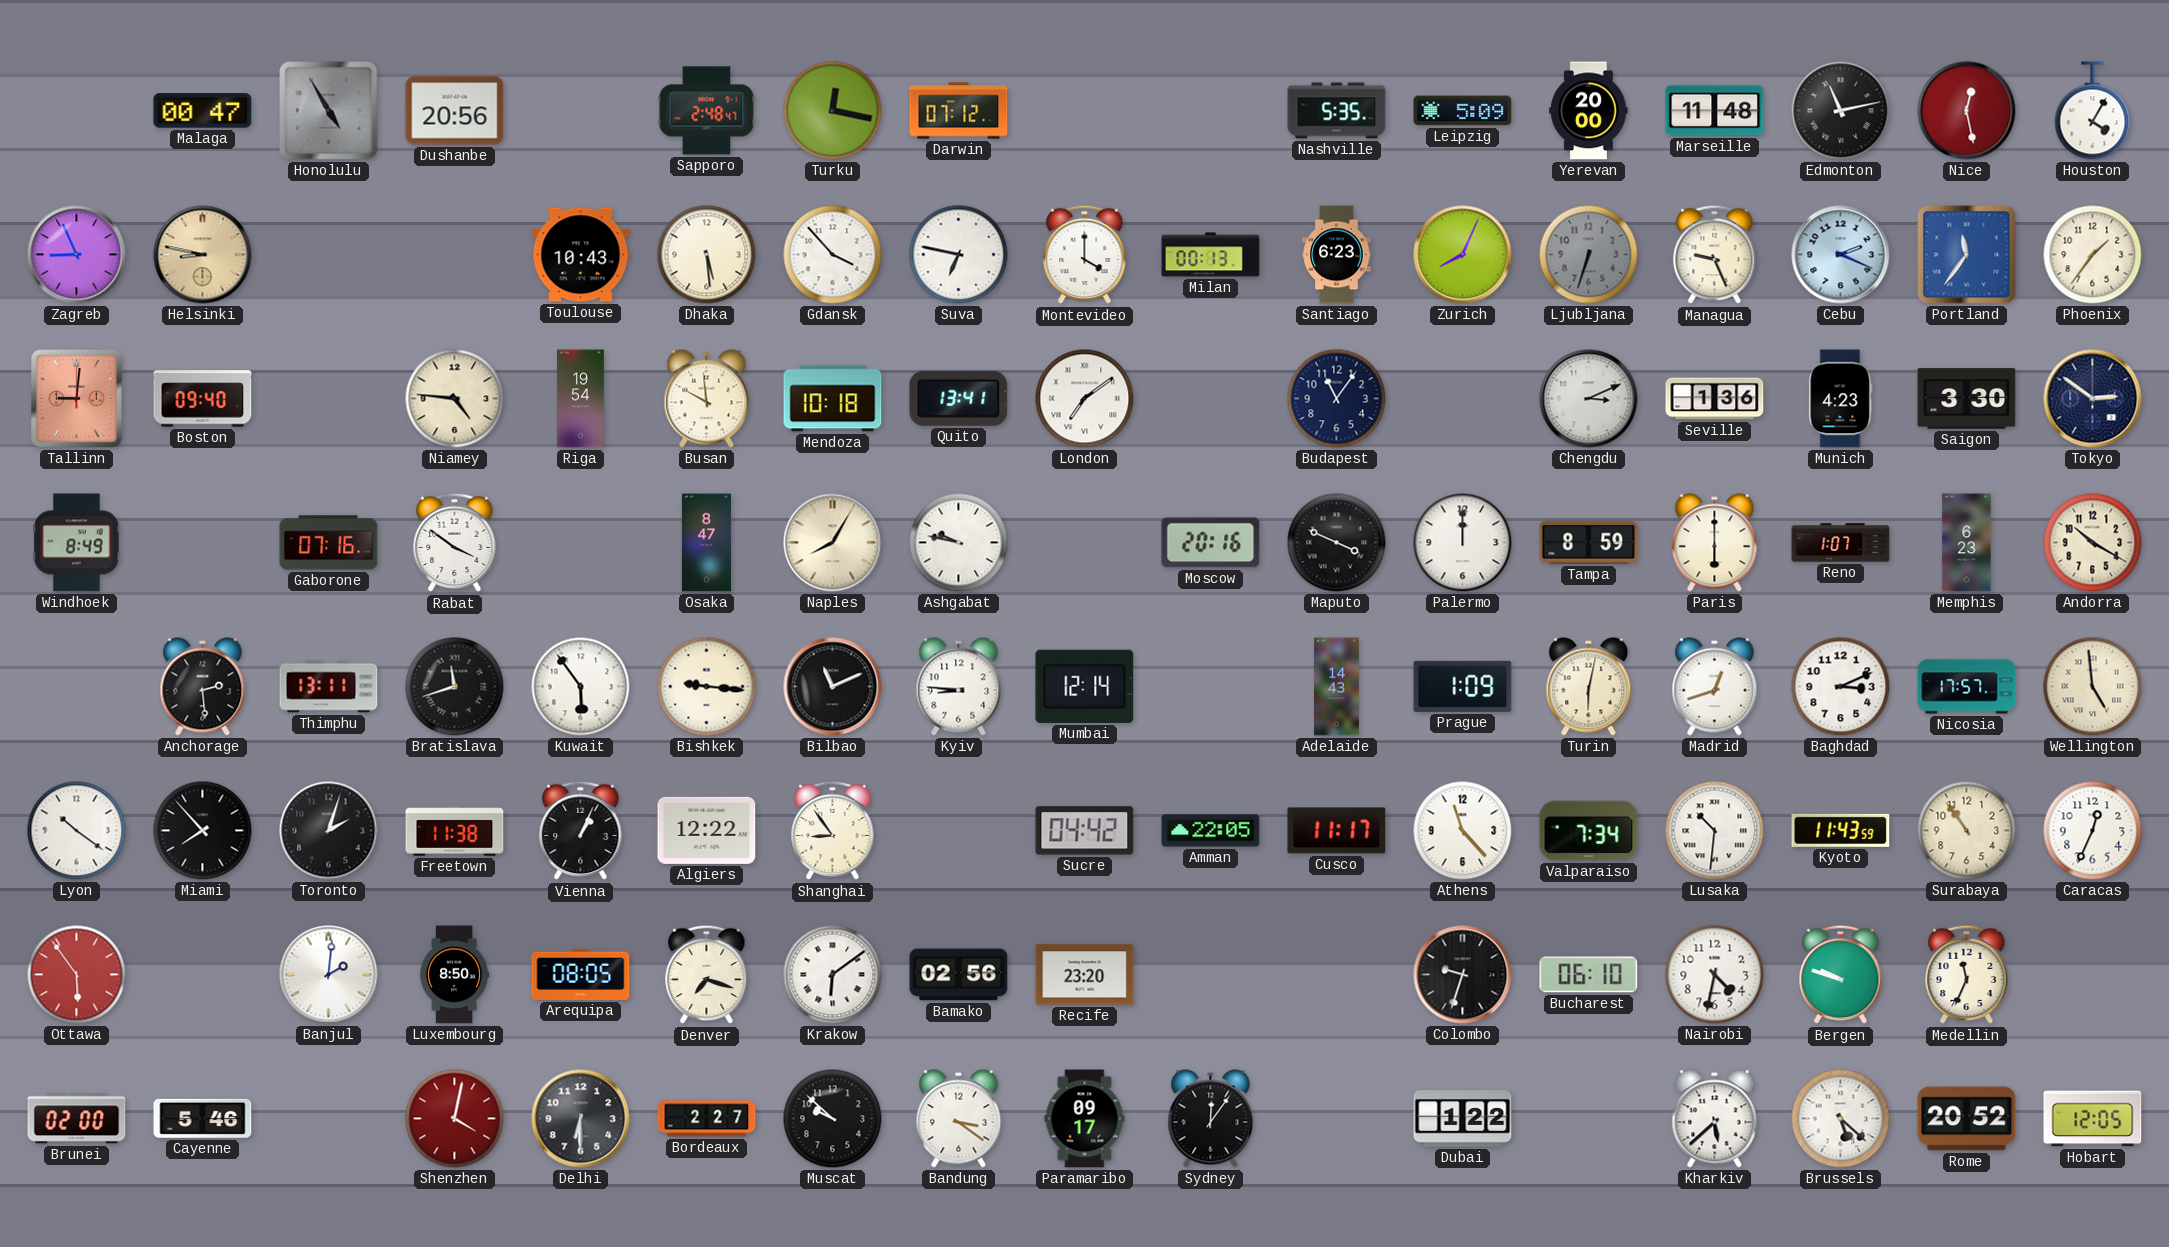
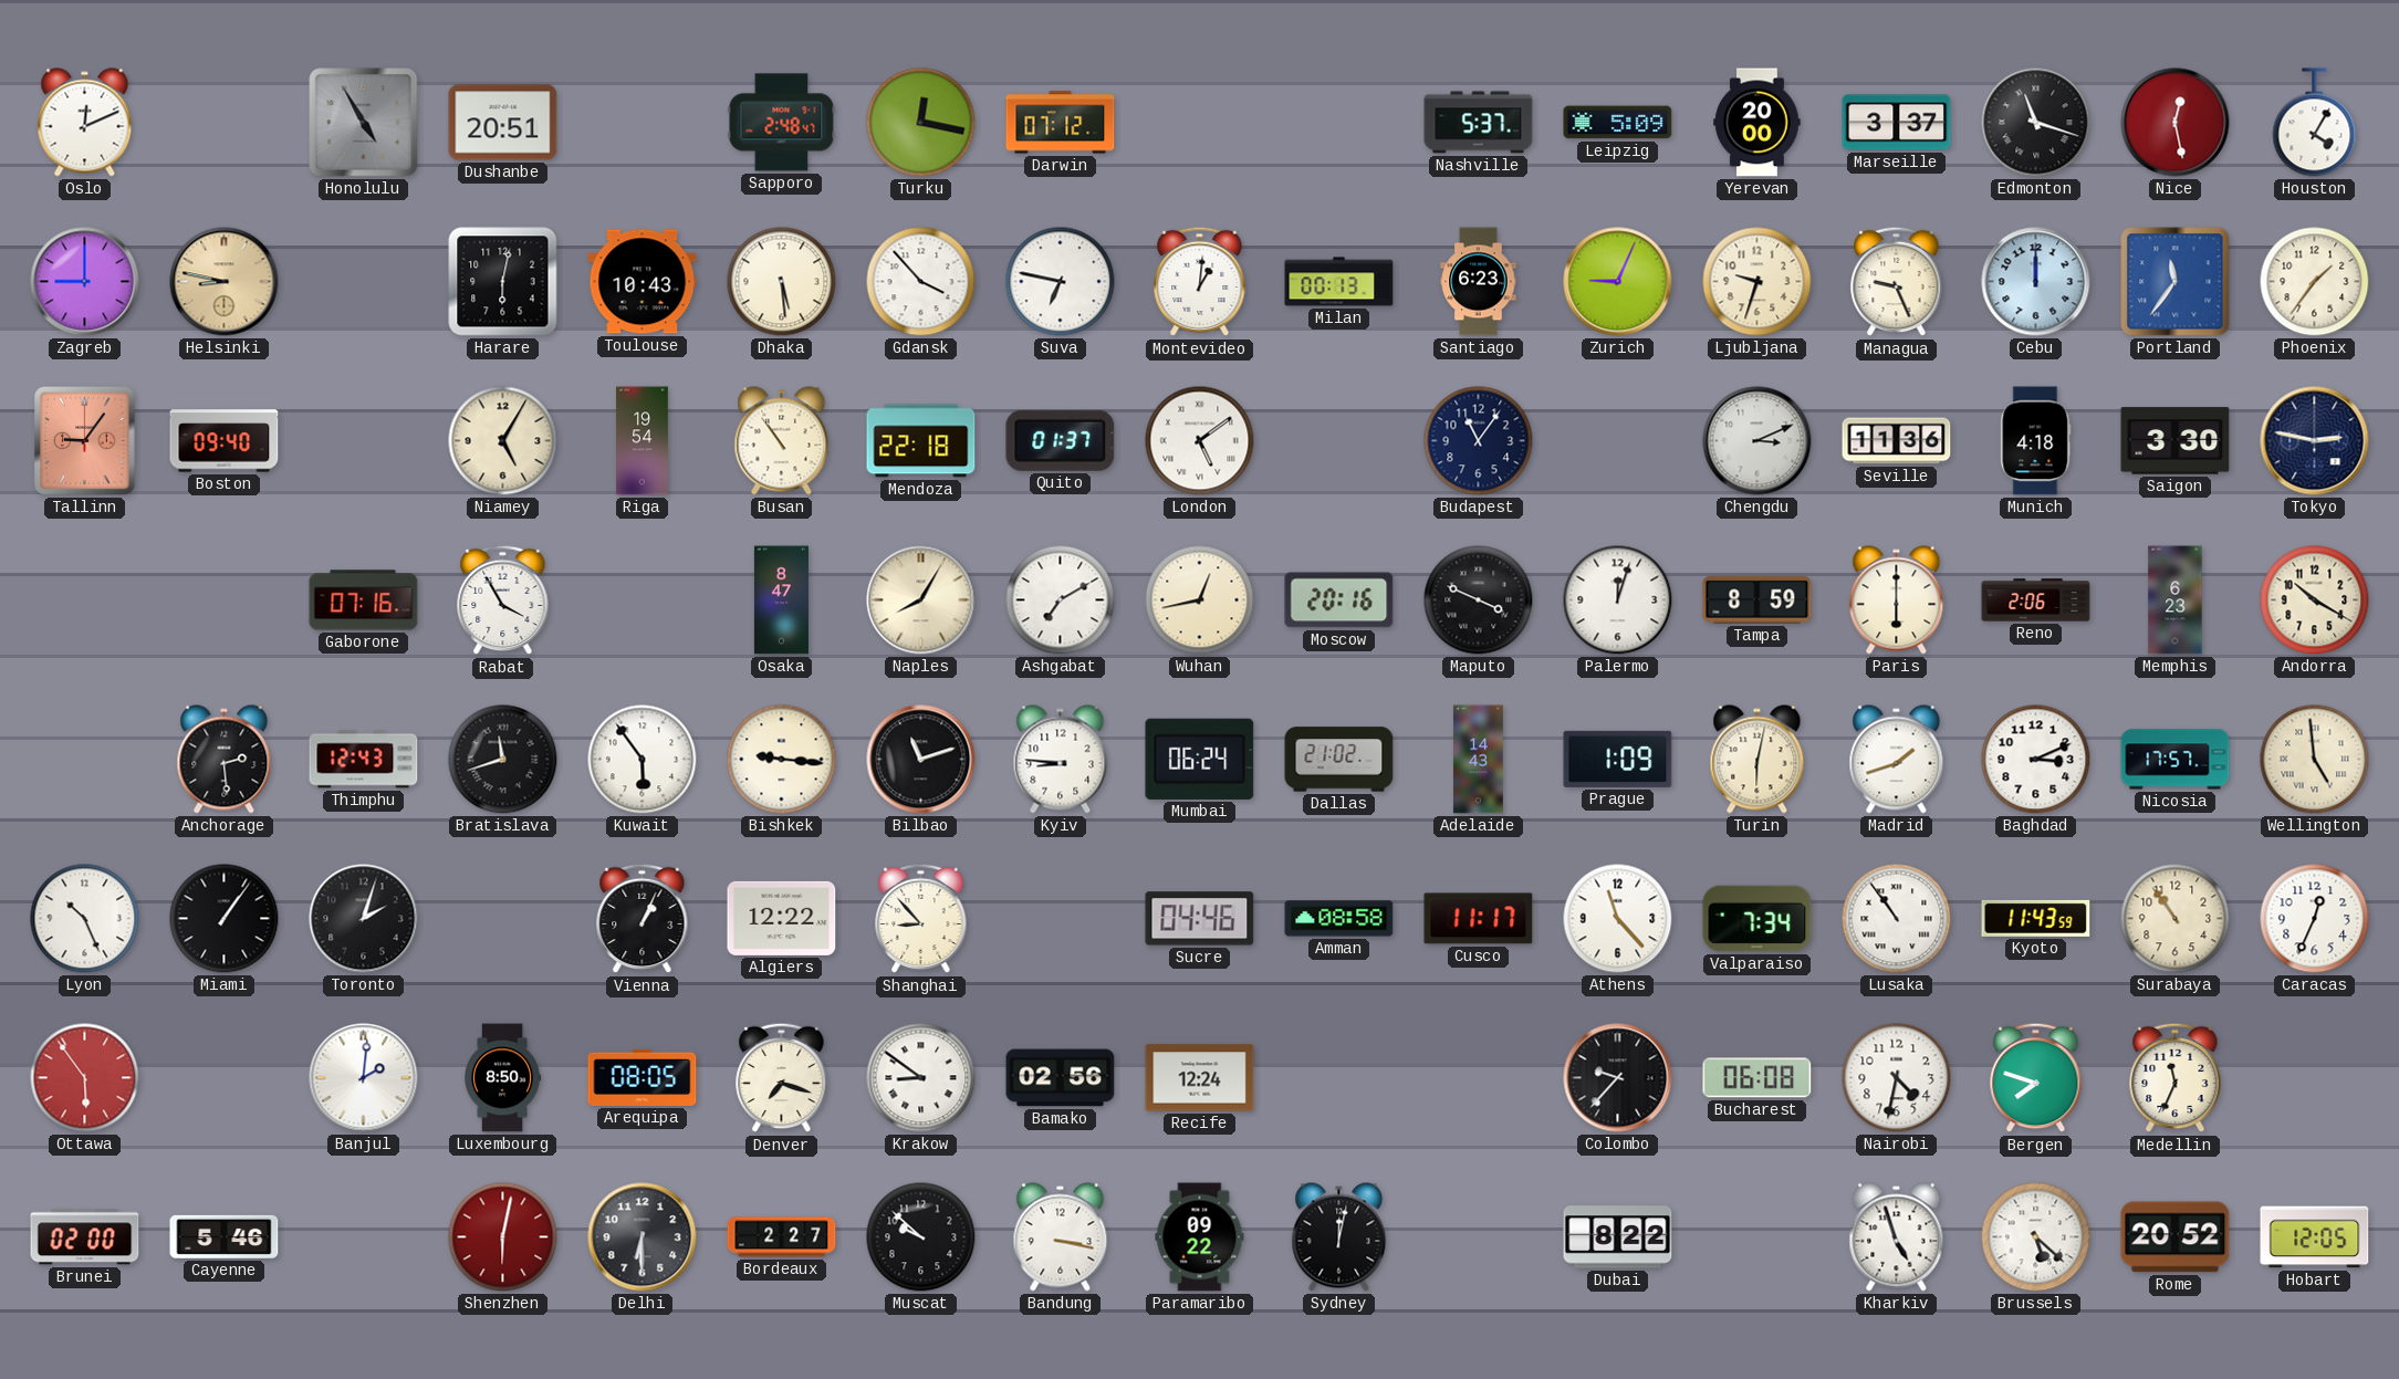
Oslo: none -> 12:11 (85, 123)
Malaga: 00:47 -> none (203, 111)
Dushanbe: 20:56 -> 20:51 (503, 123)
Nashville: 5:35 -> 5:37 (1479, 123)
Marseille: 11:48 -> 3:37 (1897, 123)
Edmonton: 11:13 -> 11:18 (2036, 123)
Zagreb: 8:56 -> 9:00 (85, 282)
Harare: none -> 6:02 (503, 282)
Montevideo: 4:00 -> 1:01 (1200, 282)
Zurich: 8:04 -> 9:04 (1618, 282)
Ljubljana: 6:33 -> 9:33 (1757, 282)
Ljubljana dial: grey -> cream (1757, 282)
Cebu: 2:19 -> 12:00 (2036, 282)
Tallinn: 9:01 -> 9:06 (85, 441)
Niamey: 4:46 -> 5:05 (503, 441)
Busan: 9:59 -> 10:54 (782, 441)
Mendoza: 10:18 -> 22:18 (921, 441)
Quito: 13:41 -> 01:37 (1061, 440)
London: 7:09 -> 5:09 (1200, 441)
Seville: 1:36 -> 11:36 (1897, 441)
Munich: 4:23 -> 4:18 (2036, 441)
Tokyo: 2:51 -> 2:47 (2315, 441)
Windhoek: 8:49 -> none (77, 543)
Rabat: 3:51 -> 3:55 (503, 600)
Ashgabat: 9:47 -> 7:10 (1061, 600)
Wuhan: none -> 12:43 (1200, 600)
Palermo: 12:00 -> 12:03 (1618, 600)
Reno: 1:07 -> 2:06 (2036, 600)
Thimphu: 13:11 -> 12:43 (364, 760)
Bilbao: 11:11 -> 11:12 (921, 760)
Mumbai: 12:14 -> 06:24 (1200, 759)
Dallas: none -> 21:02 (1339, 760)
Madrid: 12:42 -> 1:42 (1897, 760)
Lyon: 10:21 -> 10:26 (85, 919)
Miami: 7:53 -> 1:06 (225, 919)
Freetown: 11:38 -> none (455, 831)
Shanghai: 8:54 -> 8:53 (921, 919)
Sucre: 04:42 -> 04:46 (1200, 919)
Amman: 22:05 -> 08:58 (1339, 919)
Lusaka: 10:31 -> 10:54 (1897, 919)
Krakow: 6:09 -> 8:51 (921, 1078)
Recife: 23:20 -> 12:24 (1200, 1078)
Colombo: 9:33 -> 9:37 (1618, 1078)
Bucharest: 06:10 -> 06:08 (1757, 1078)
Bergen: 9:48 -> 7:48 (2036, 1078)
Shenzhen: 4:02 -> 6:02 (503, 1237)
Bandung: 3:21 -> 3:17 (1061, 1237)
Paramaribo: 09:17 -> 09:22 (1200, 1237)
Sydney: 12:06 -> 12:02 (1339, 1237)
Dubai: 1:22 -> 8:22 (1618, 1237)
Kharkiv: 5:38 -> 4:57 (1897, 1237)
